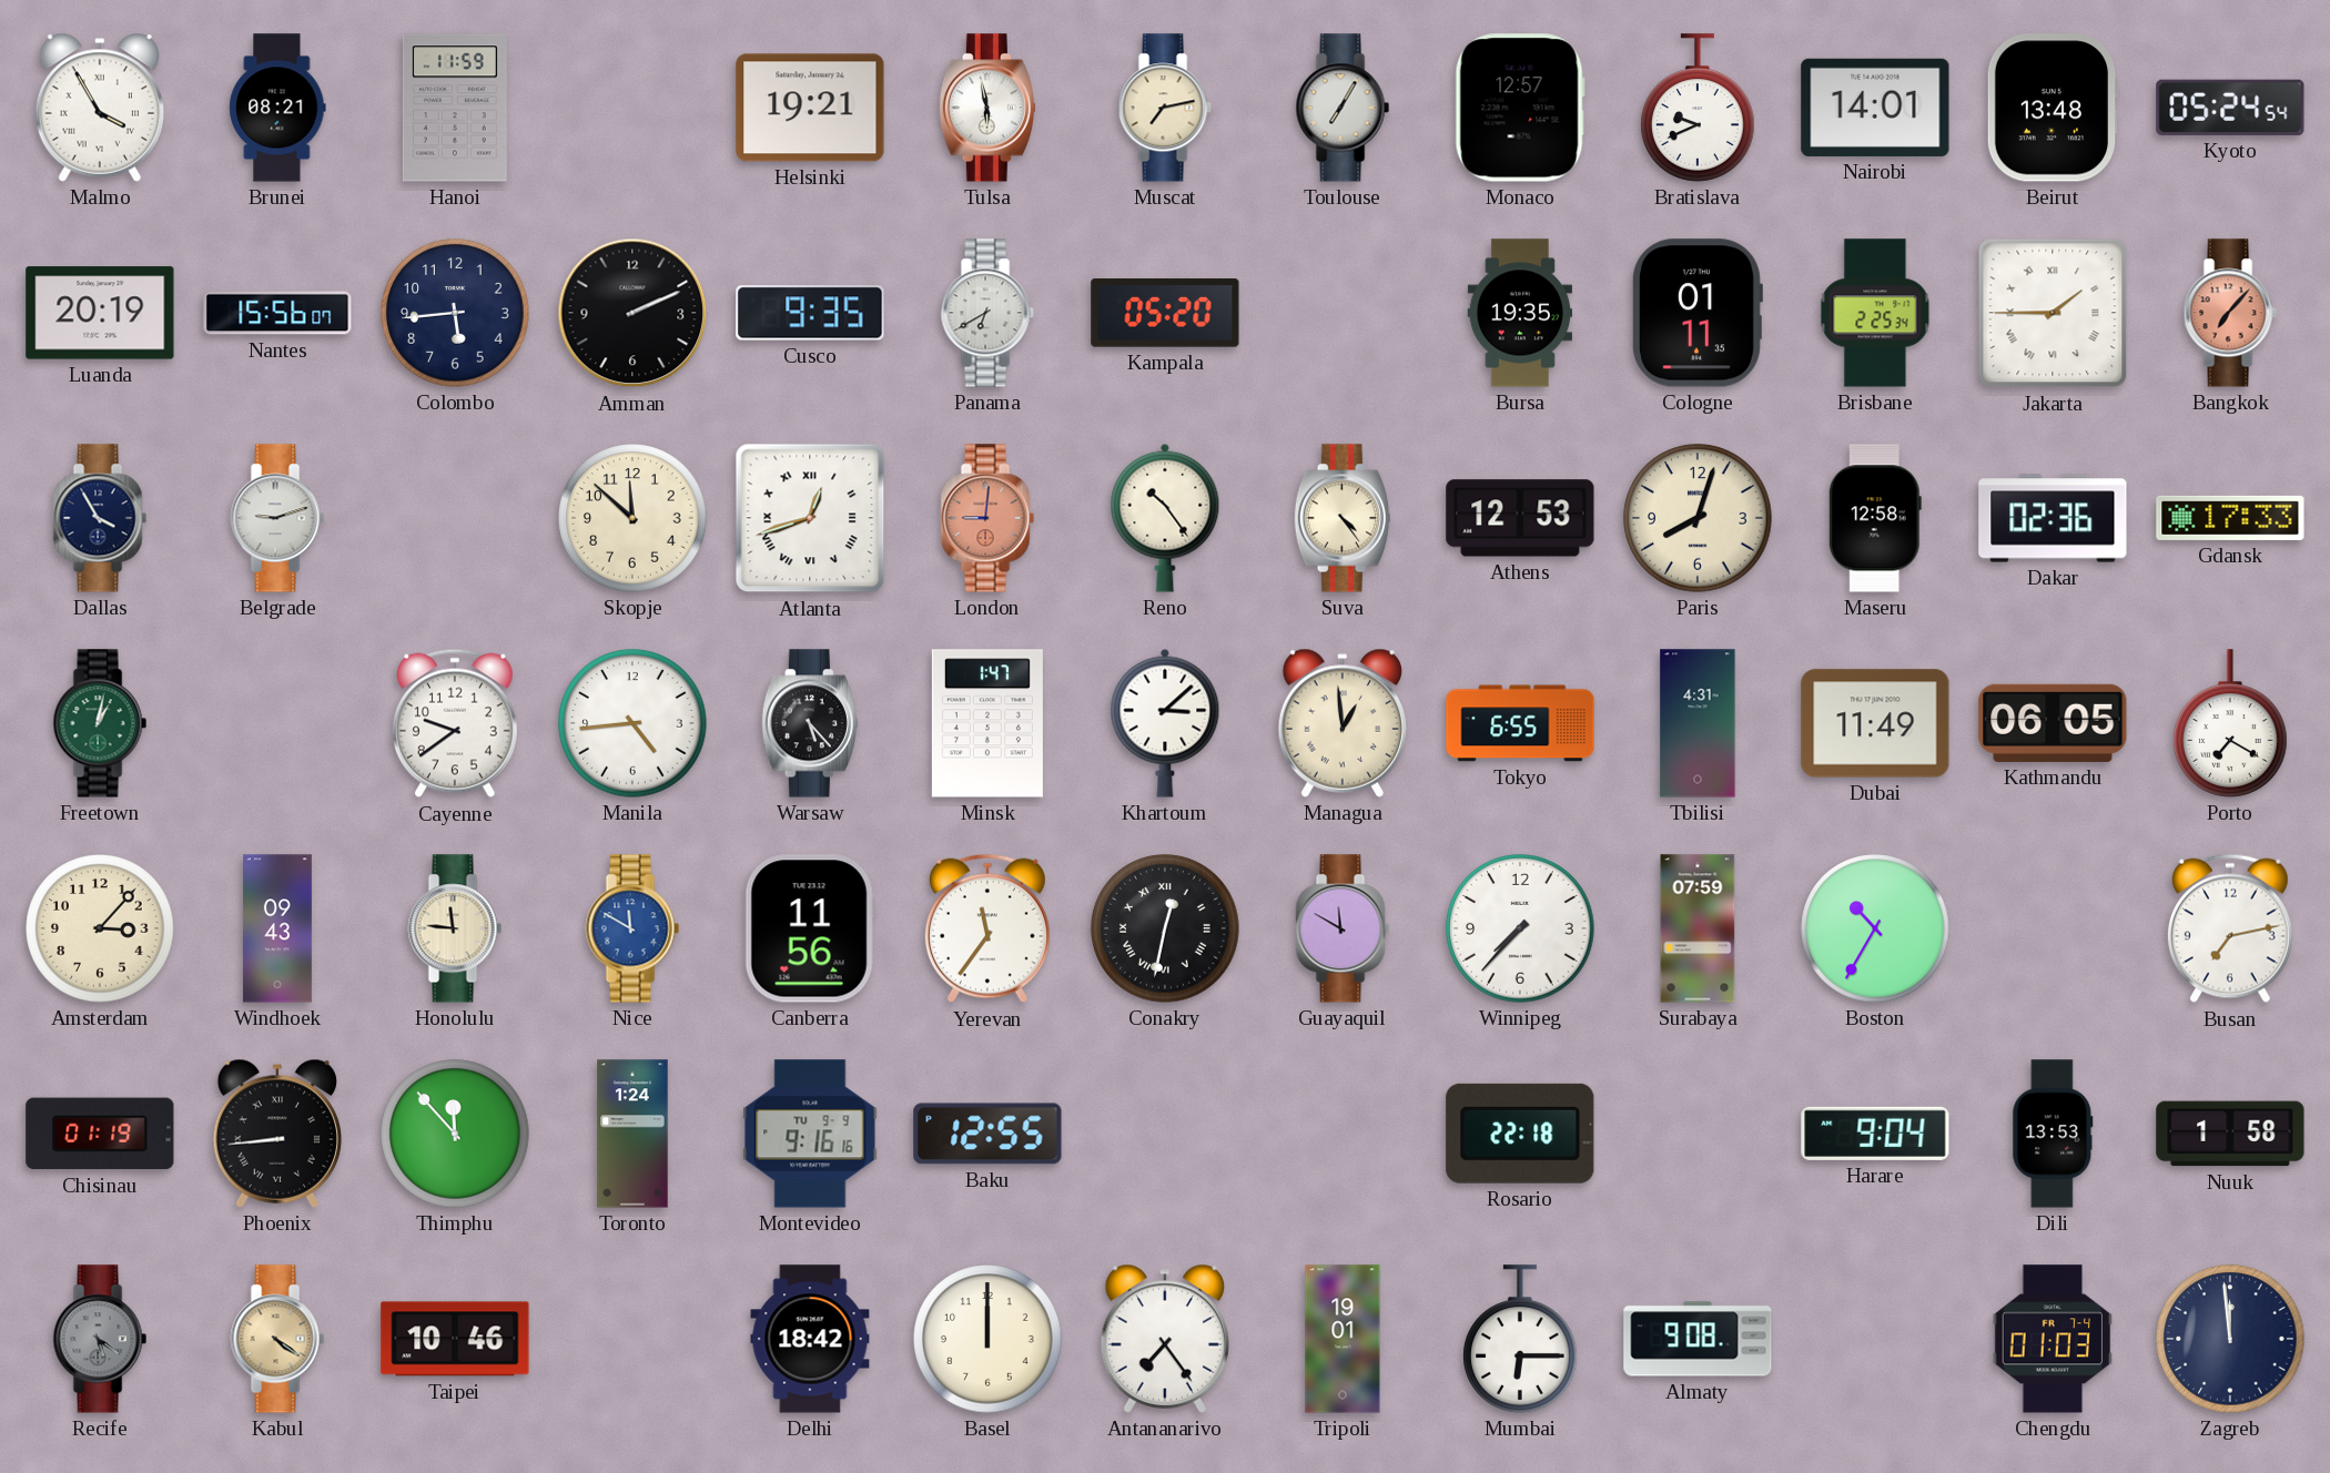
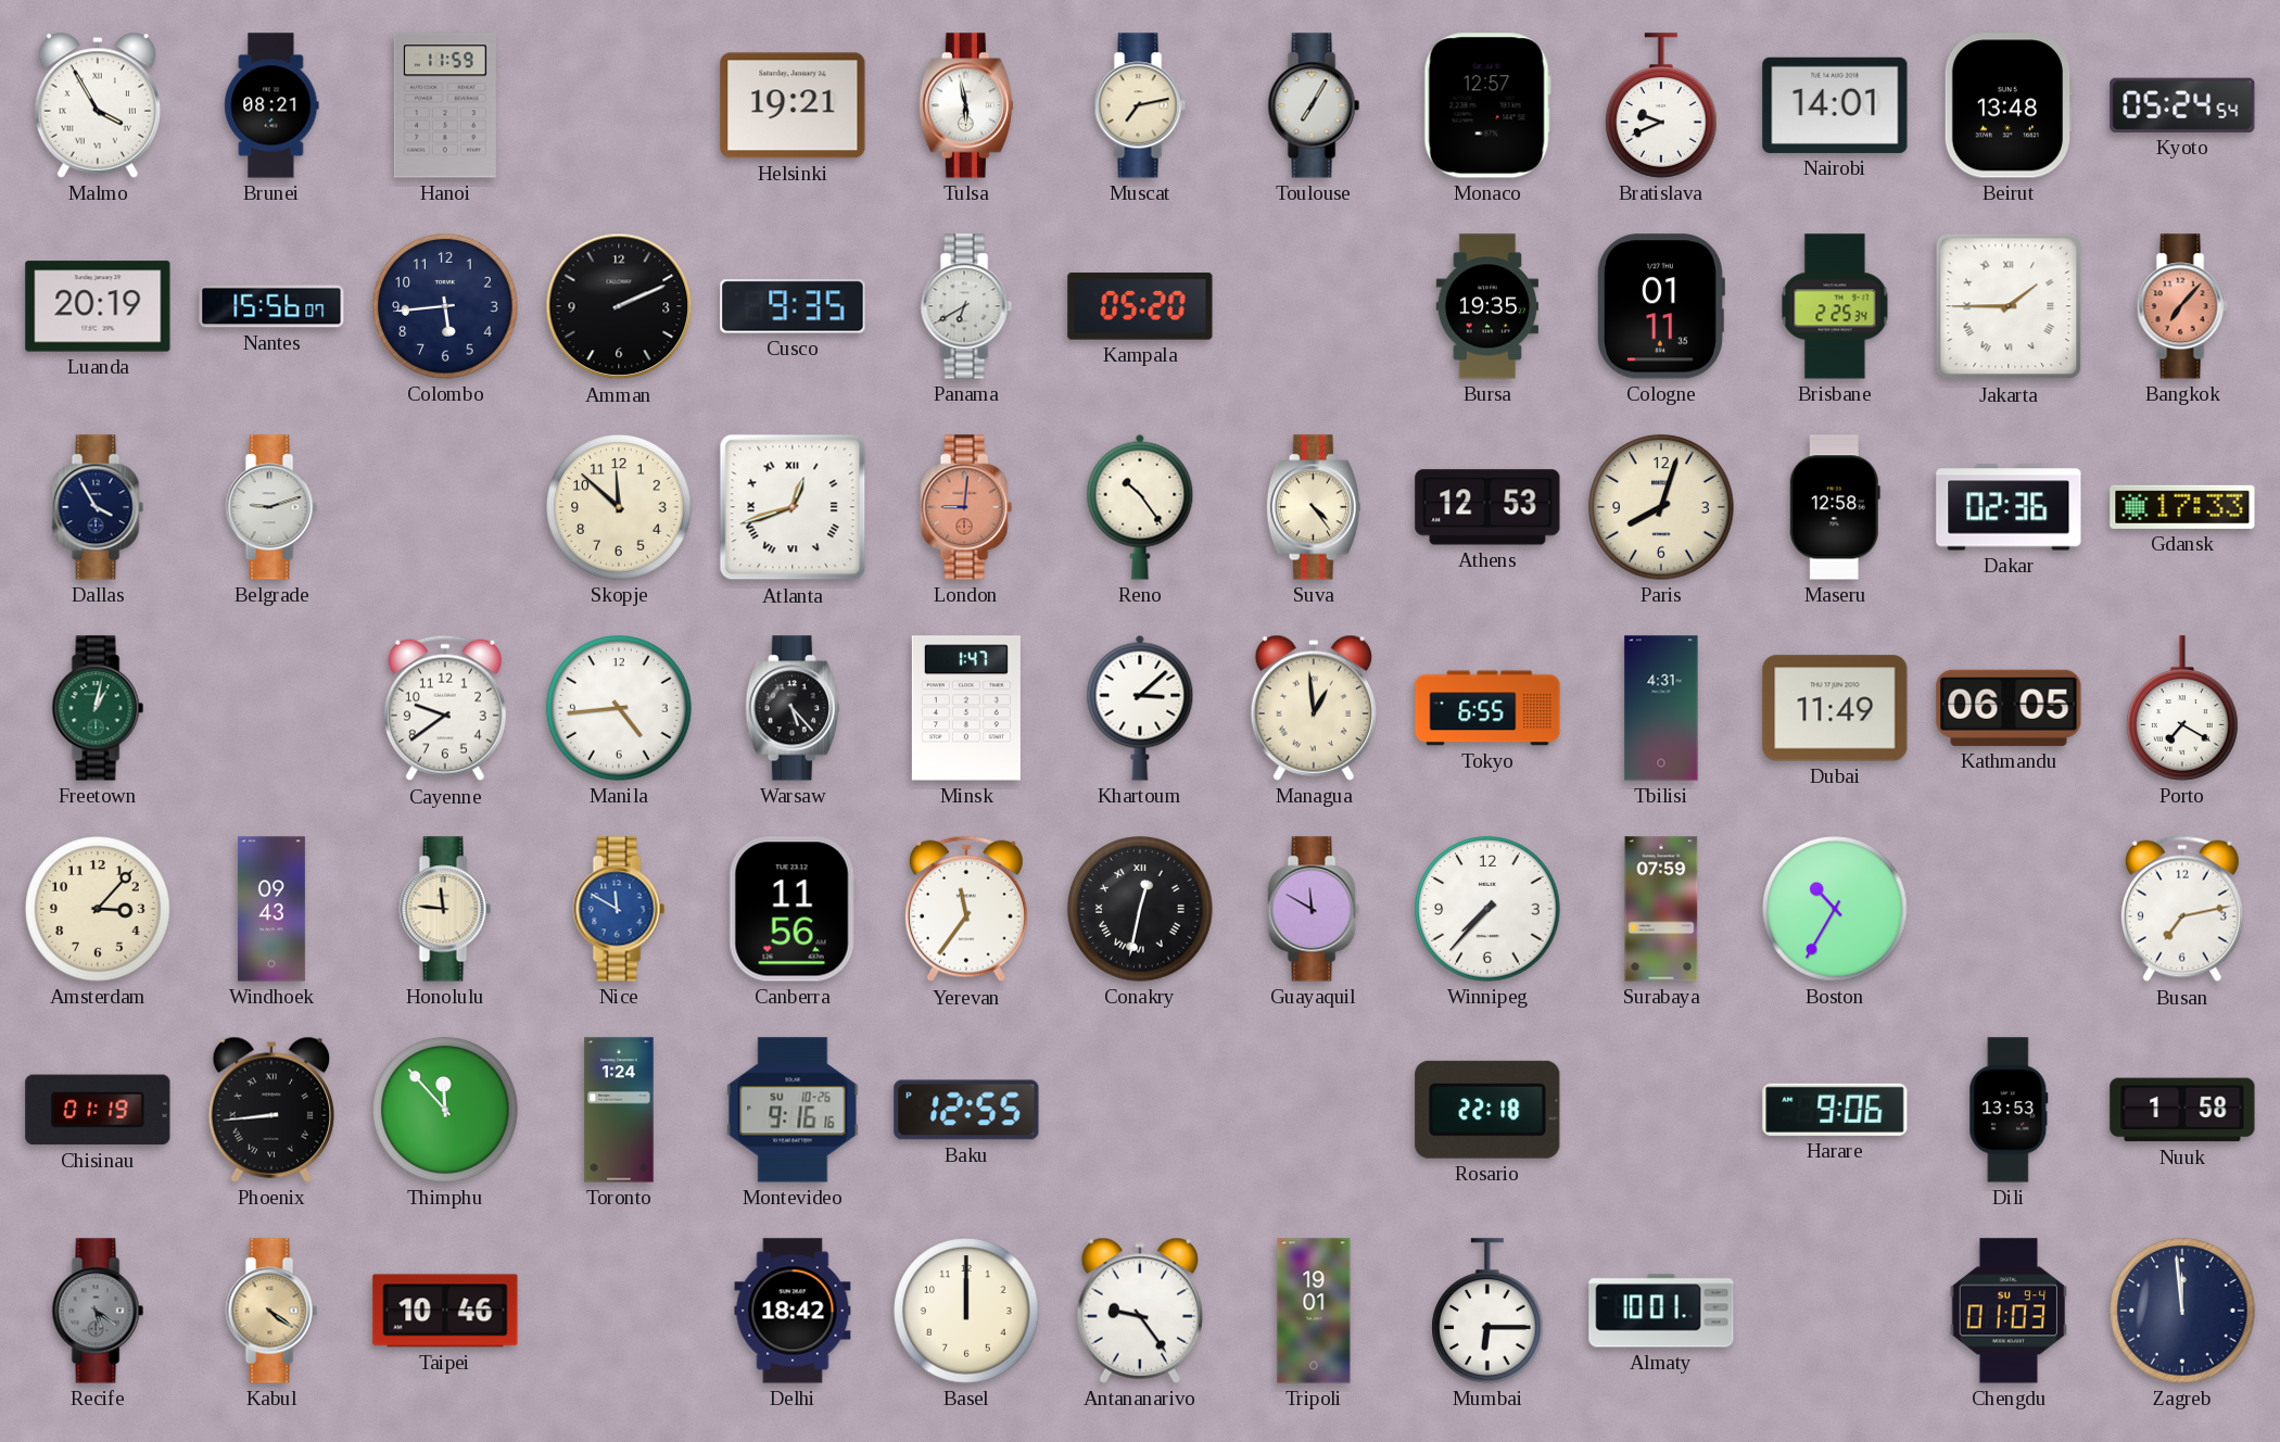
Montevideo date: TU 9-9 -> SU 10-26 (793, 1110)
Harare: 9:04 -> 9:06 (1835, 1110)
Antananarivo: 7:24 -> 9:24 (1139, 1311)
Almaty: 9:08 -> 10:01 (1661, 1311)
Chengdu date: FR 7-4 -> SU 9-4 (2009, 1311)
